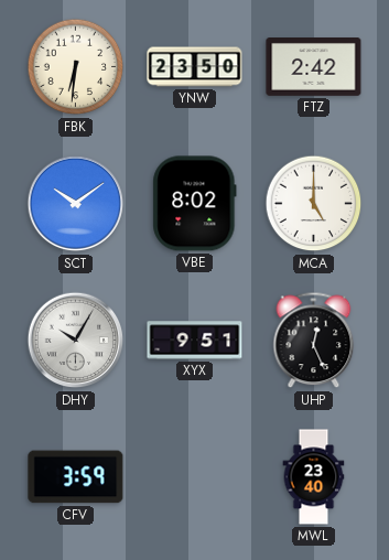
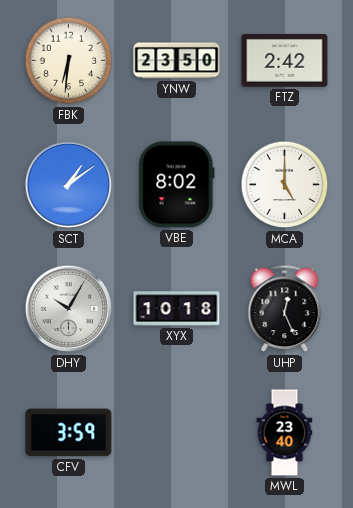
SCT: 10:09 -> 1:09 (69, 185)
XYX: 9:51 -> 10:18 (177, 309)
